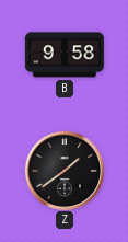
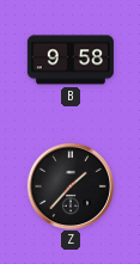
Z: 1:39 -> 1:37 (69, 185)
